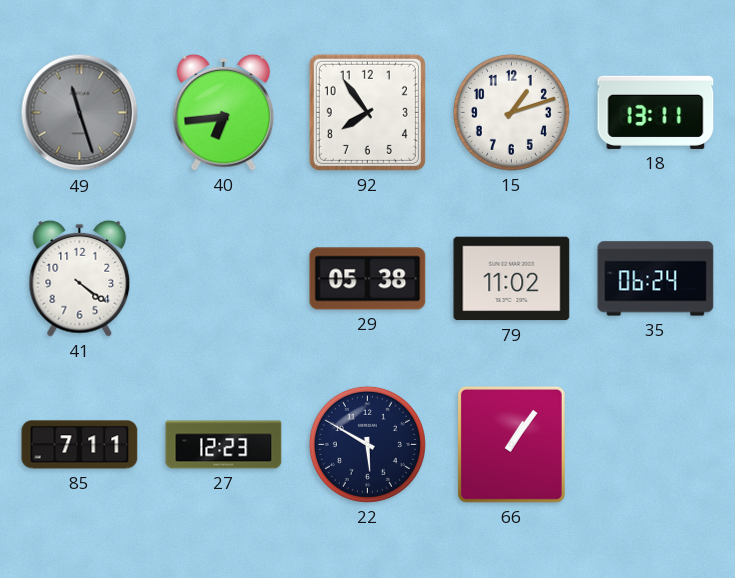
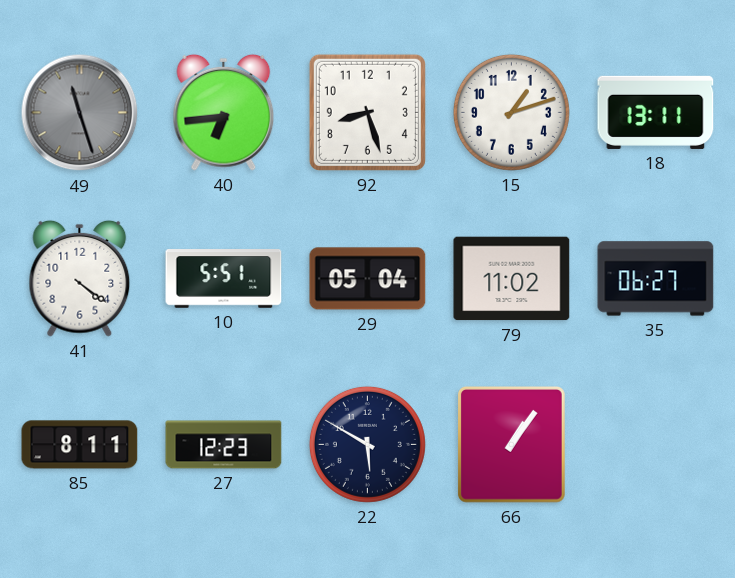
92: 7:54 -> 8:27 (367, 112)
10: none -> 5:51 (224, 279)
29: 05:38 -> 05:04 (368, 279)
35: 06:24 -> 06:27 (656, 279)
85: 7:11 -> 8:11 (80, 445)
